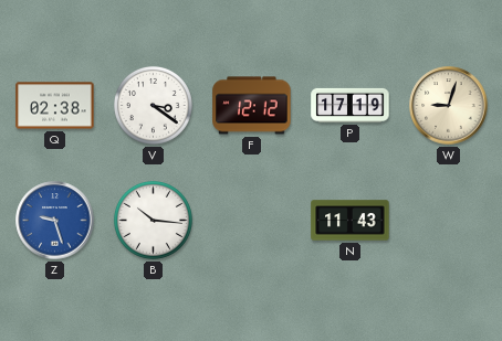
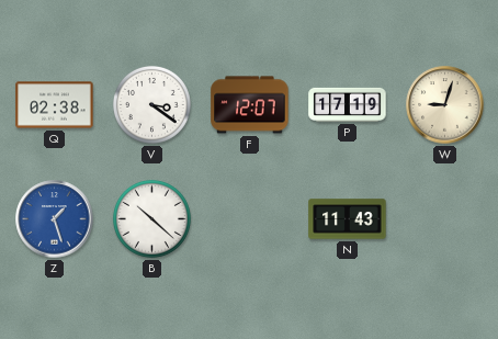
F: 12:12 -> 12:07 (250, 105)
Z: 9:27 -> 1:27 (55, 219)
B: 10:16 -> 10:22 (151, 218)
